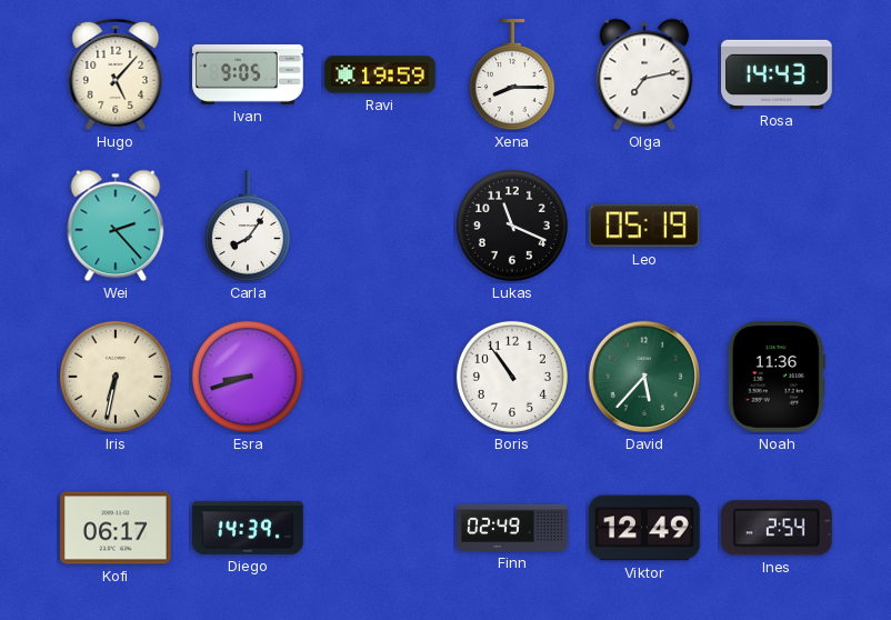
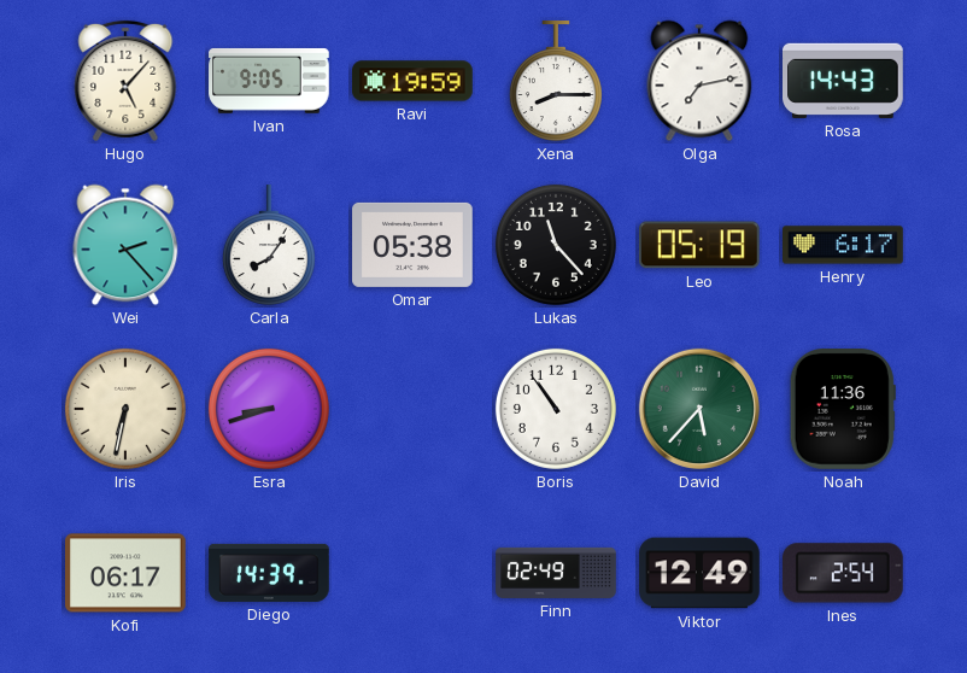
Omar: none -> 05:38 (412, 245)
Lukas: 11:19 -> 11:23 (556, 245)
Henry: none -> 6:17 (843, 245)
